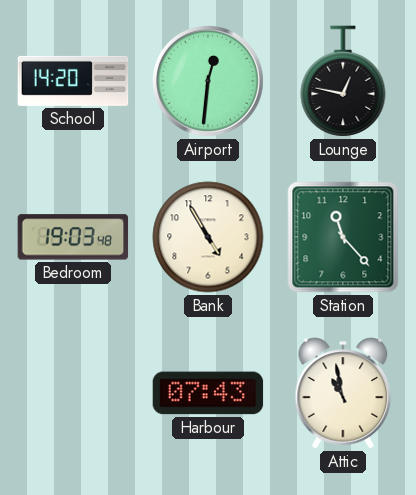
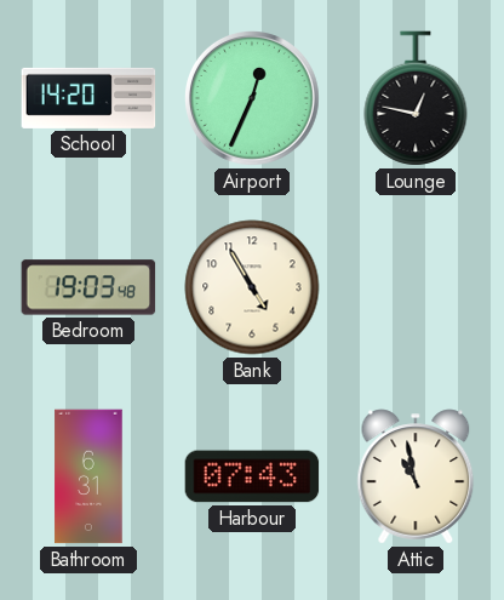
Airport: 12:31 -> 12:34 (253, 99)
Station: 11:23 -> none (343, 237)
Bathroom: none -> 6:31 (88, 476)
